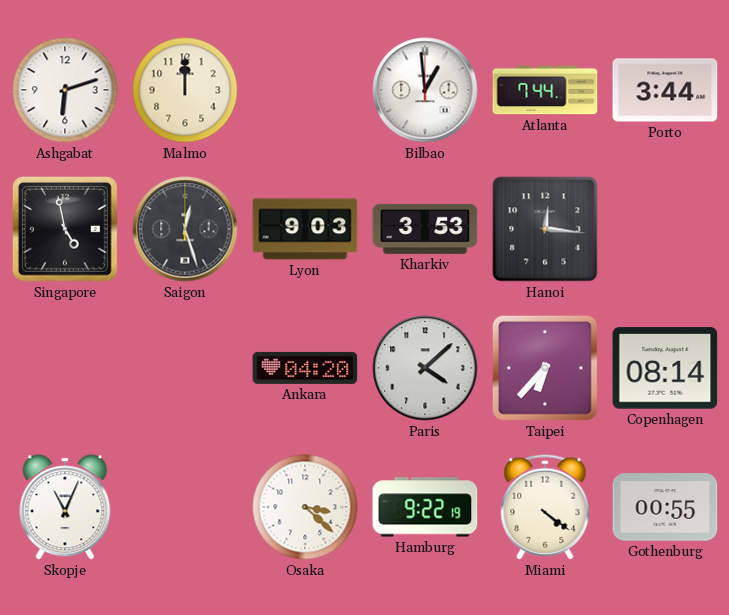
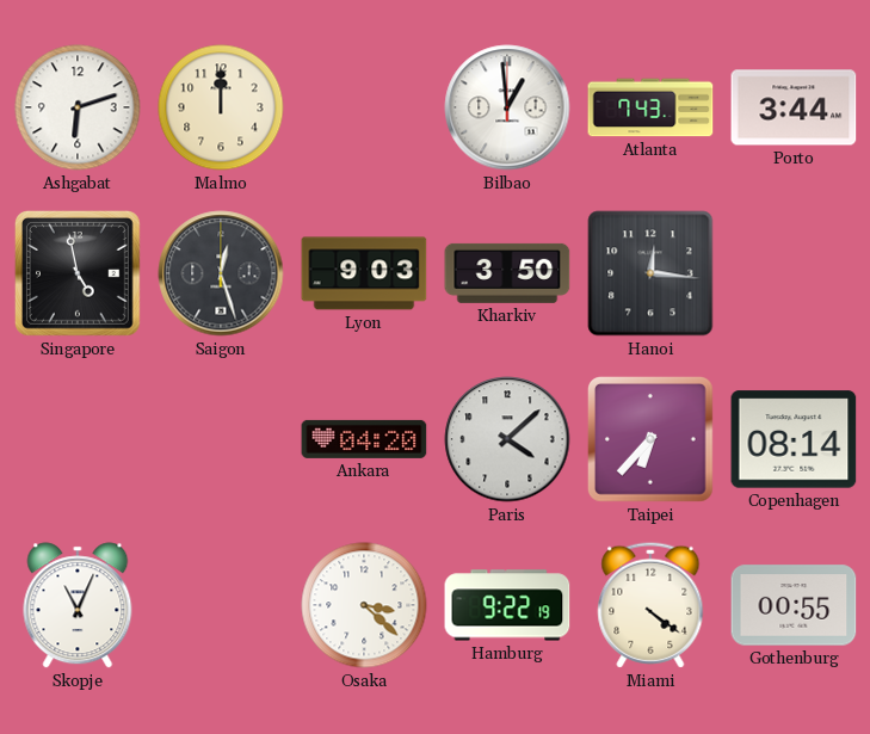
Atlanta: 7:44 -> 7:43 (650, 107)
Kharkiv: 3:53 -> 3:50 (507, 273)
